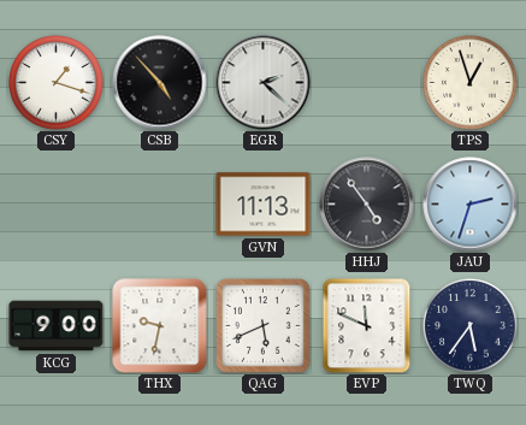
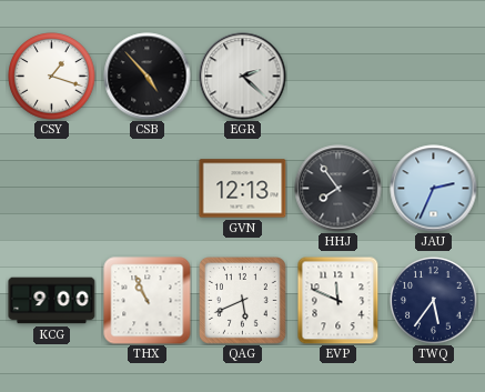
TPS: 12:57 -> none (471, 83)
GVN: 11:13 -> 12:13 (243, 189)
HHJ: 4:54 -> 7:54 (339, 189)
JAU: 2:33 -> 2:34 (434, 189)
THX: 9:32 -> 10:56 (148, 301)
